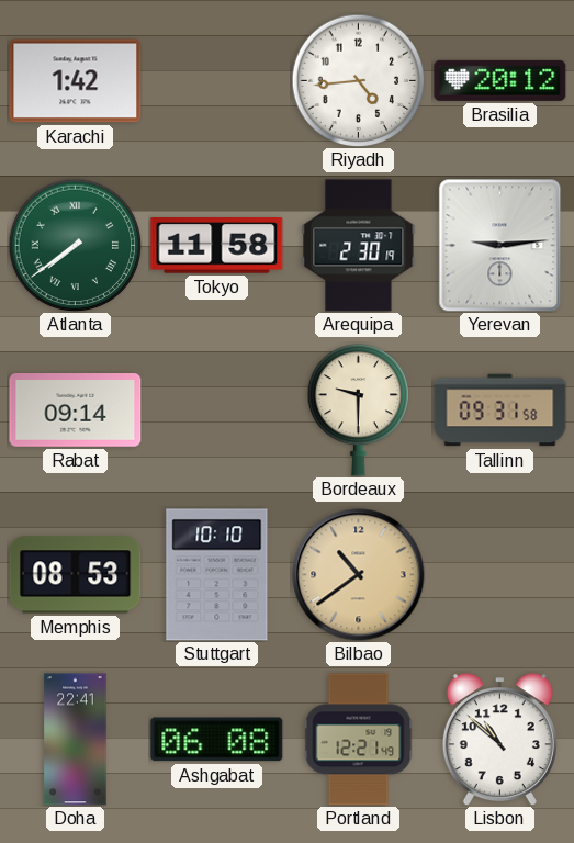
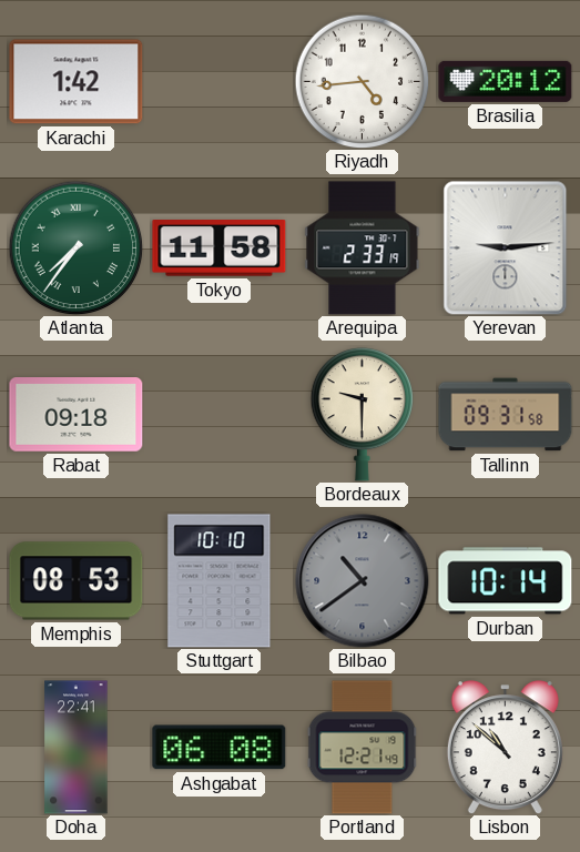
Atlanta: 7:39 -> 7:36 (75, 247)
Arequipa: 2:30 -> 2:33 (363, 248)
Rabat: 09:14 -> 09:18 (77, 415)
Bilbao dial: champagne -> grey (363, 581)
Durban: none -> 10:14 (506, 581)
